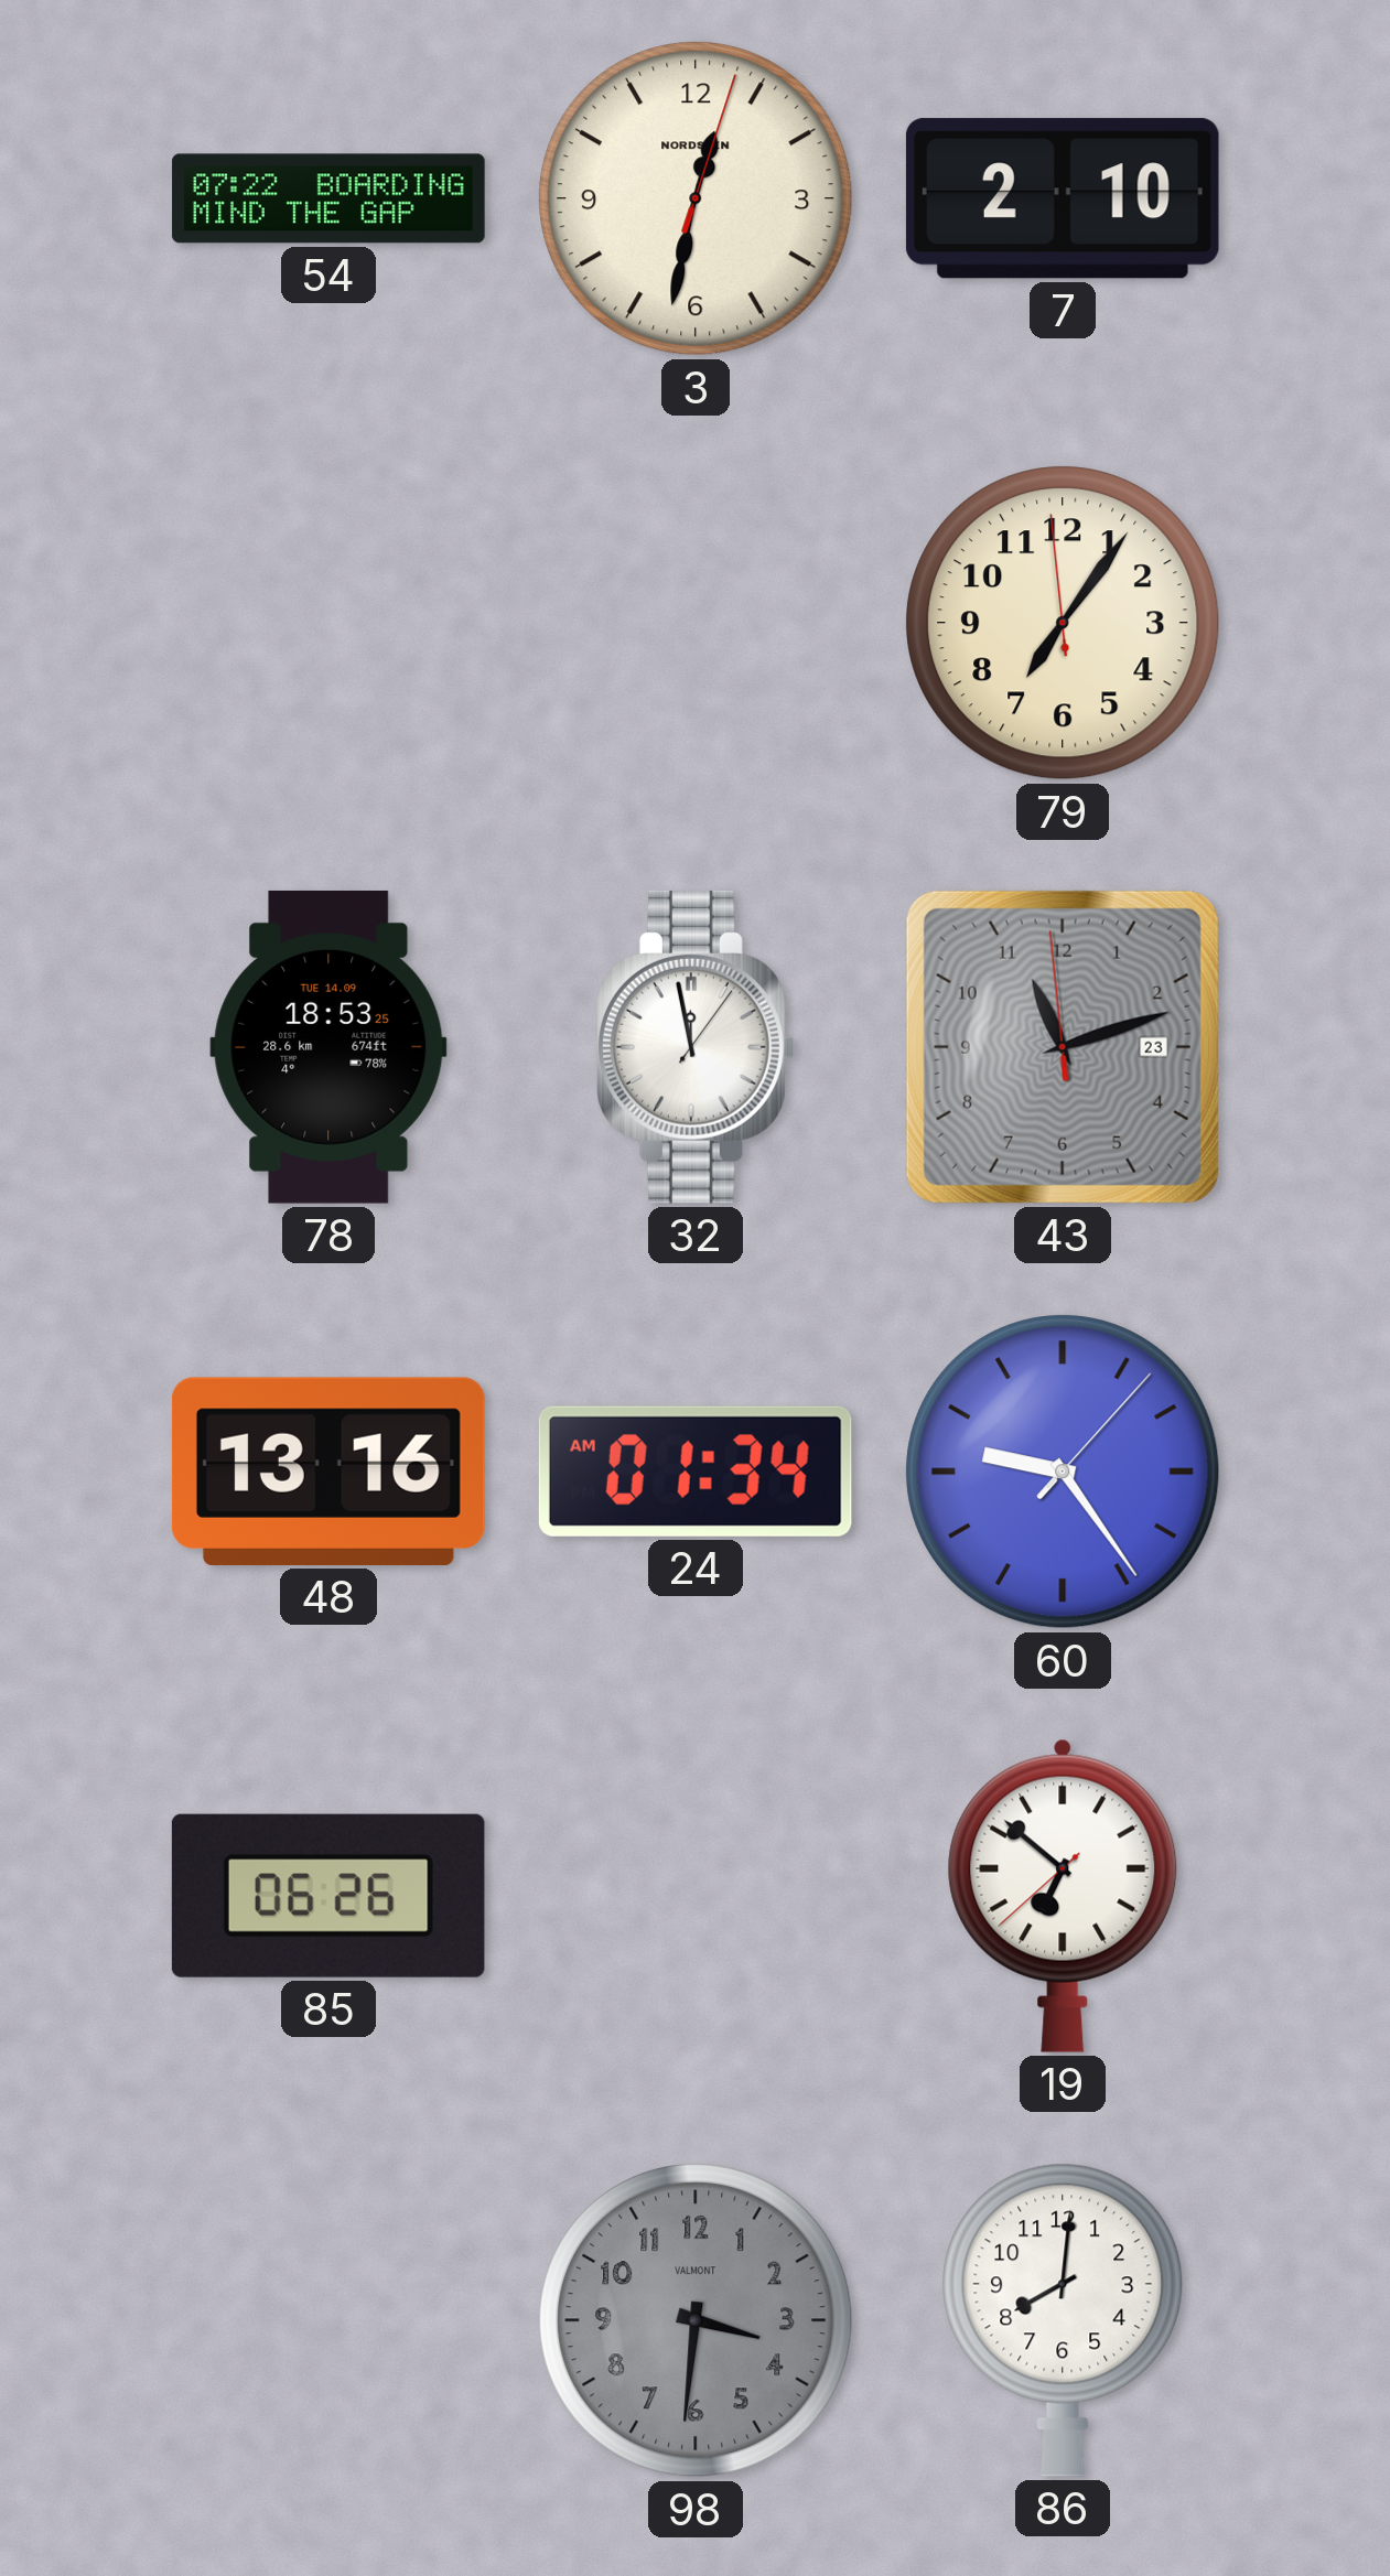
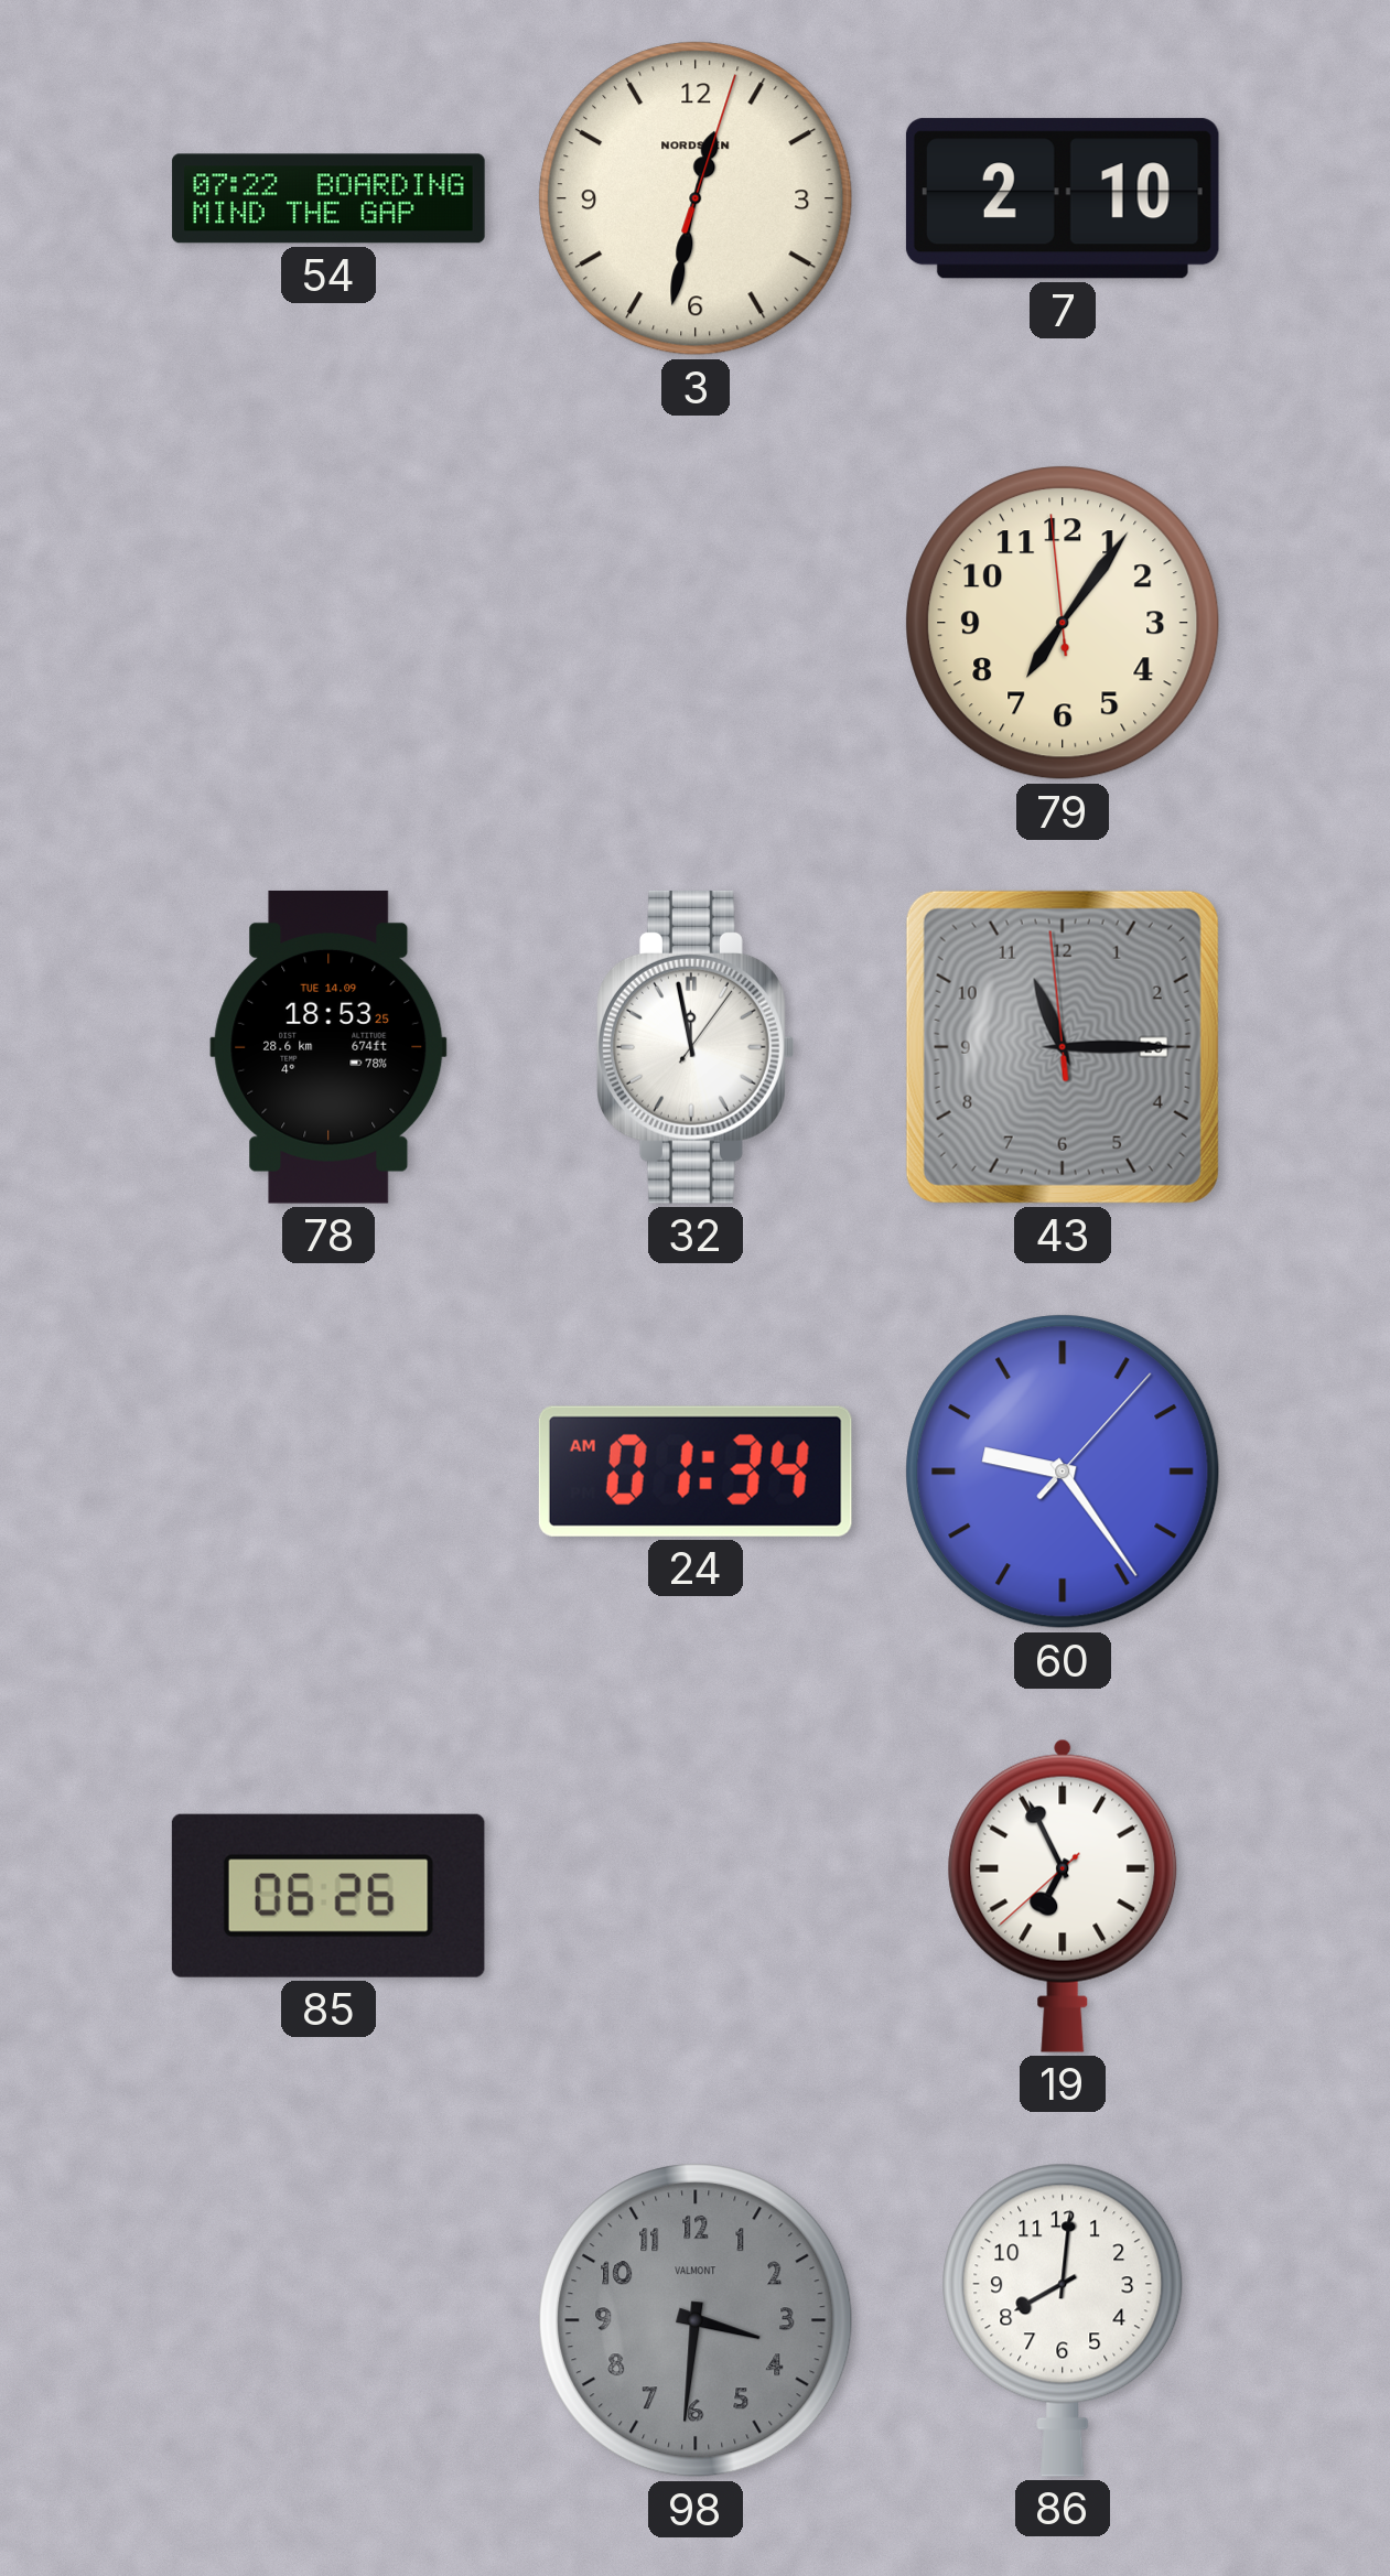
43: 11:11 -> 11:14 (1063, 1047)
48: 13:16 -> none (328, 1472)
19: 6:51 -> 6:55 (1063, 1896)
